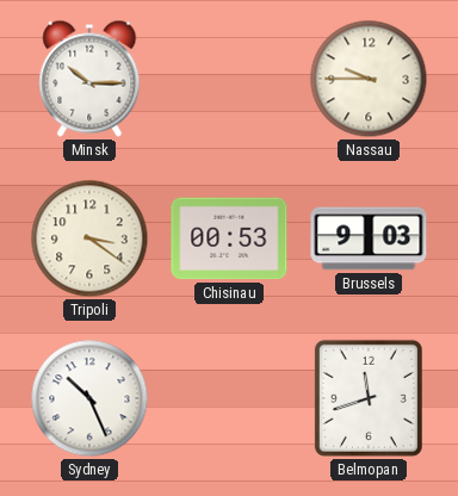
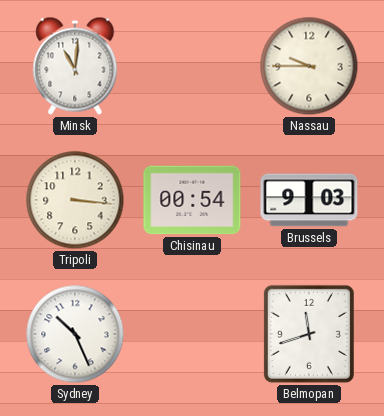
Minsk: 10:15 -> 11:01 (75, 66)
Tripoli: 3:21 -> 3:16 (75, 200)
Chisinau: 00:53 -> 00:54 (192, 200)
